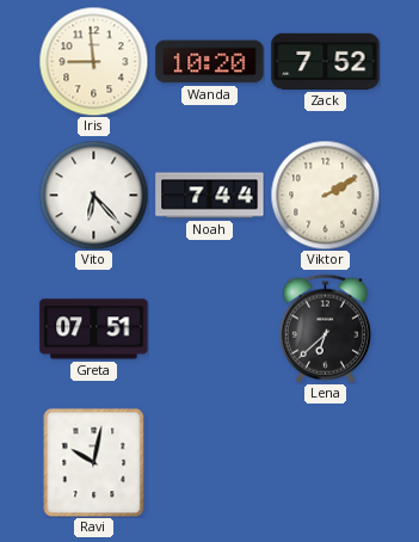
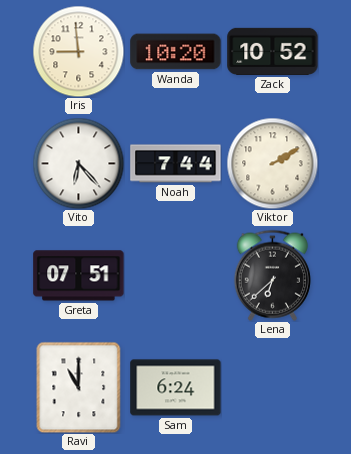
Zack: 7:52 -> 10:52 (273, 51)
Ravi: 10:02 -> 11:00 (79, 387)
Sam: none -> 6:24 (176, 388)
